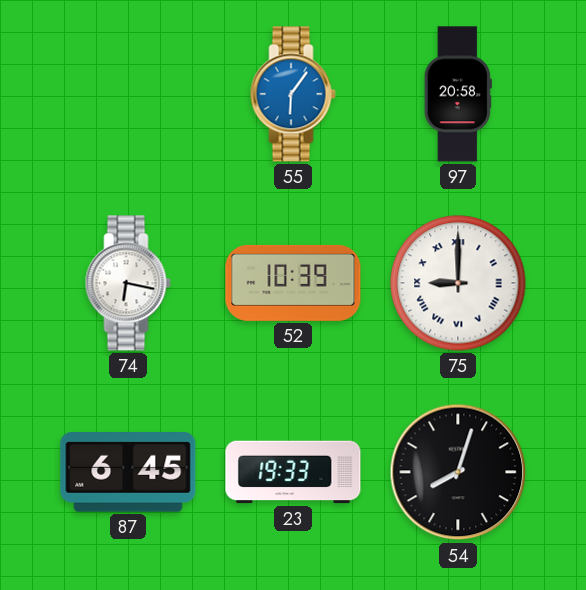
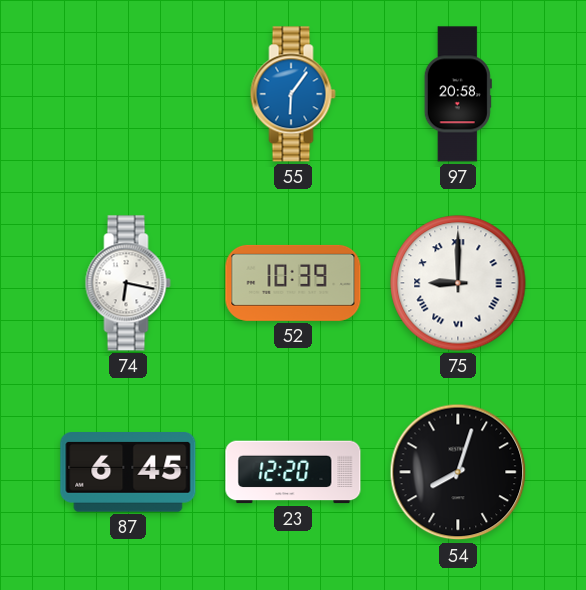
23: 19:33 -> 12:20 (293, 472)
